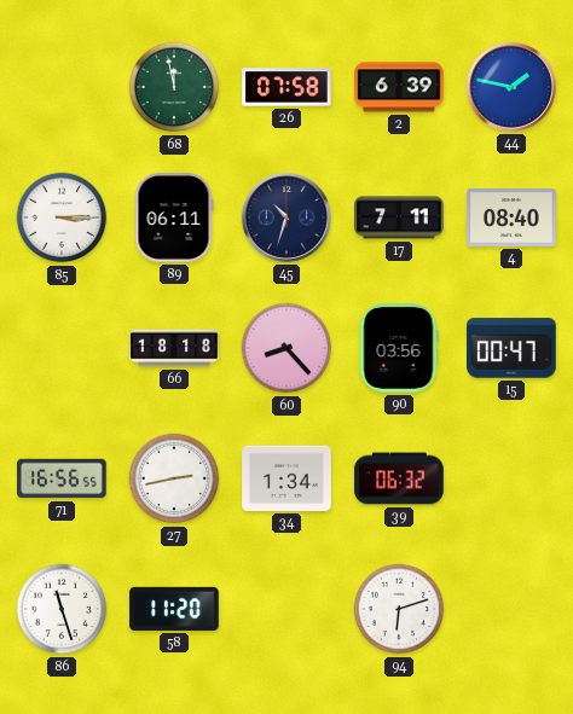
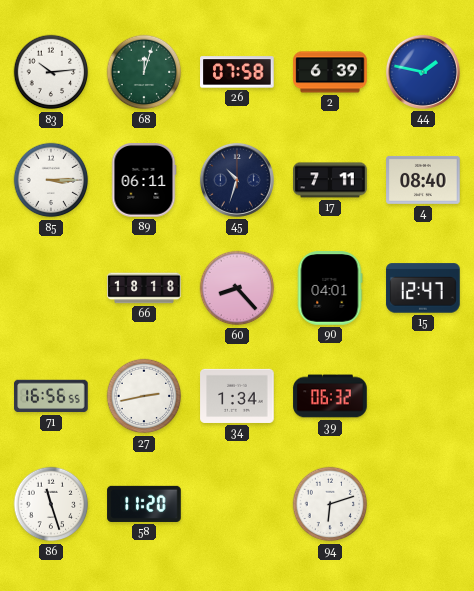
83: none -> 10:14 (51, 72)
68: 11:58 -> 12:03 (144, 72)
90: 03:56 -> 04:01 (330, 288)
15: 00:47 -> 12:47 (423, 288)
